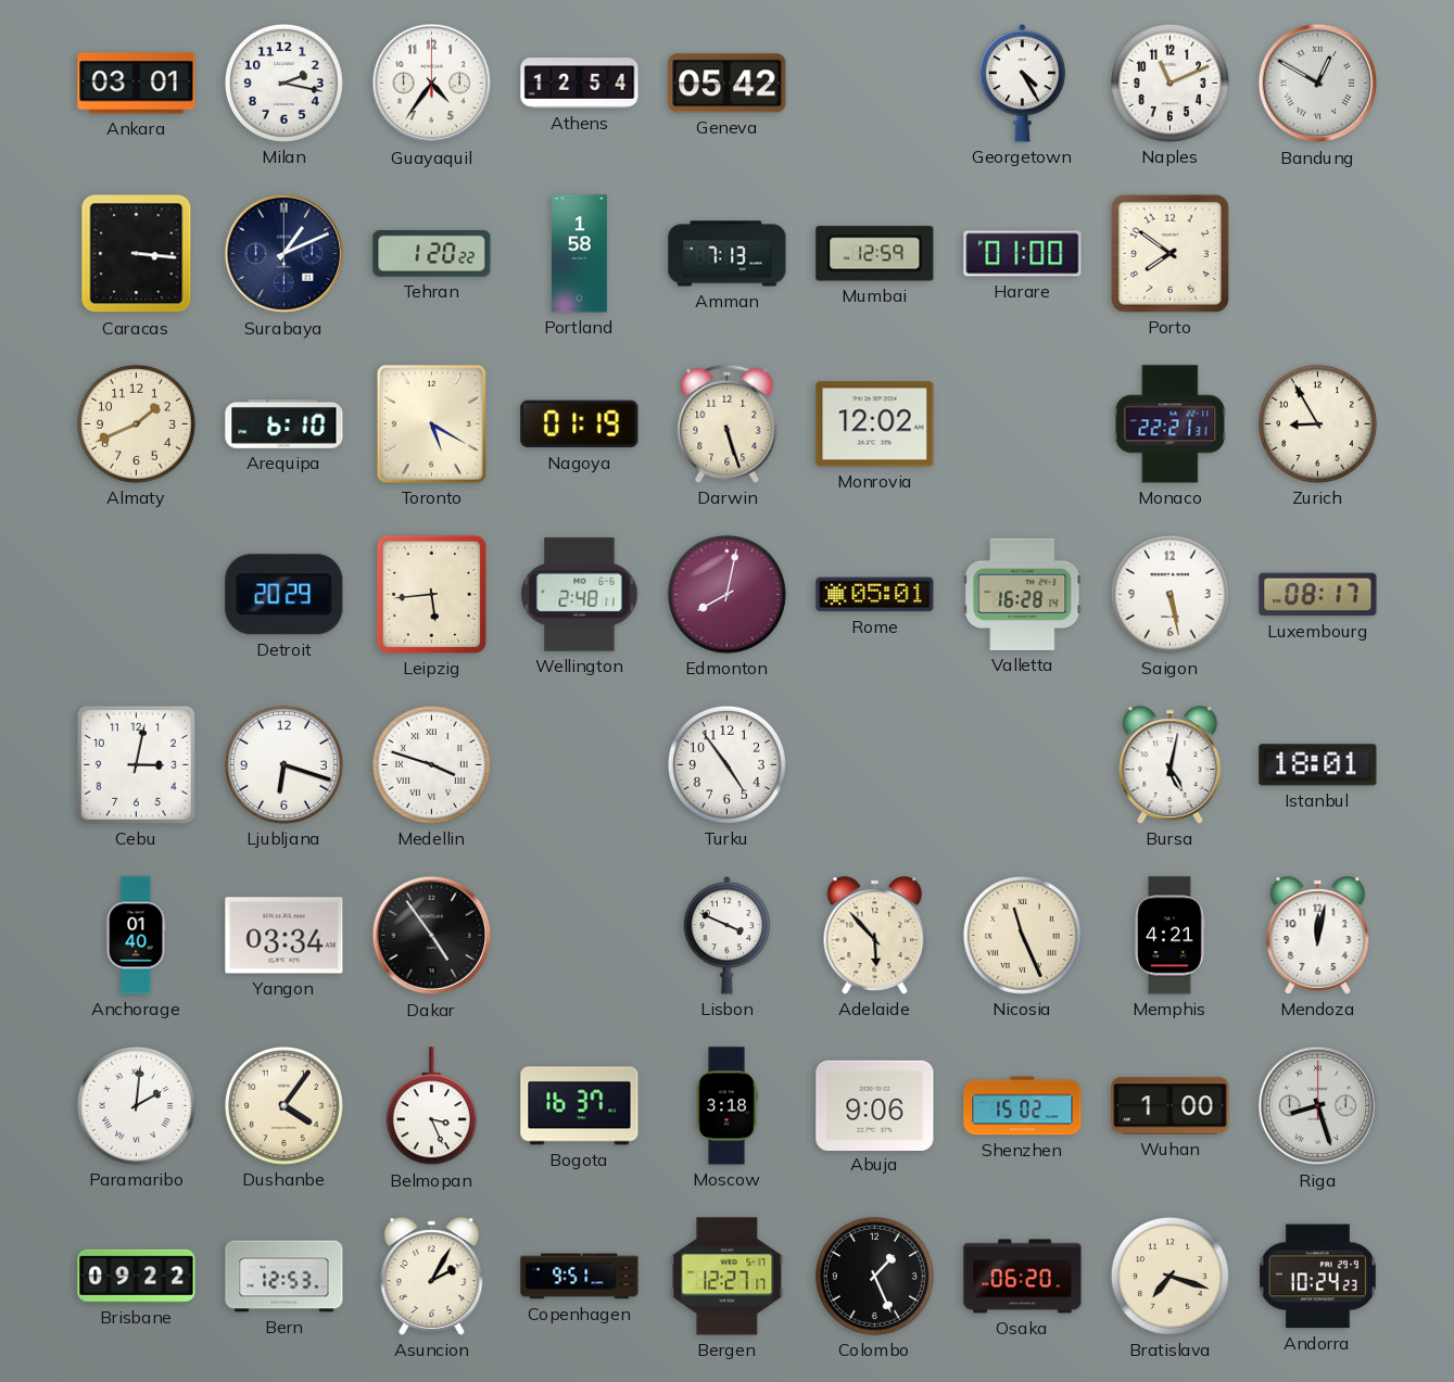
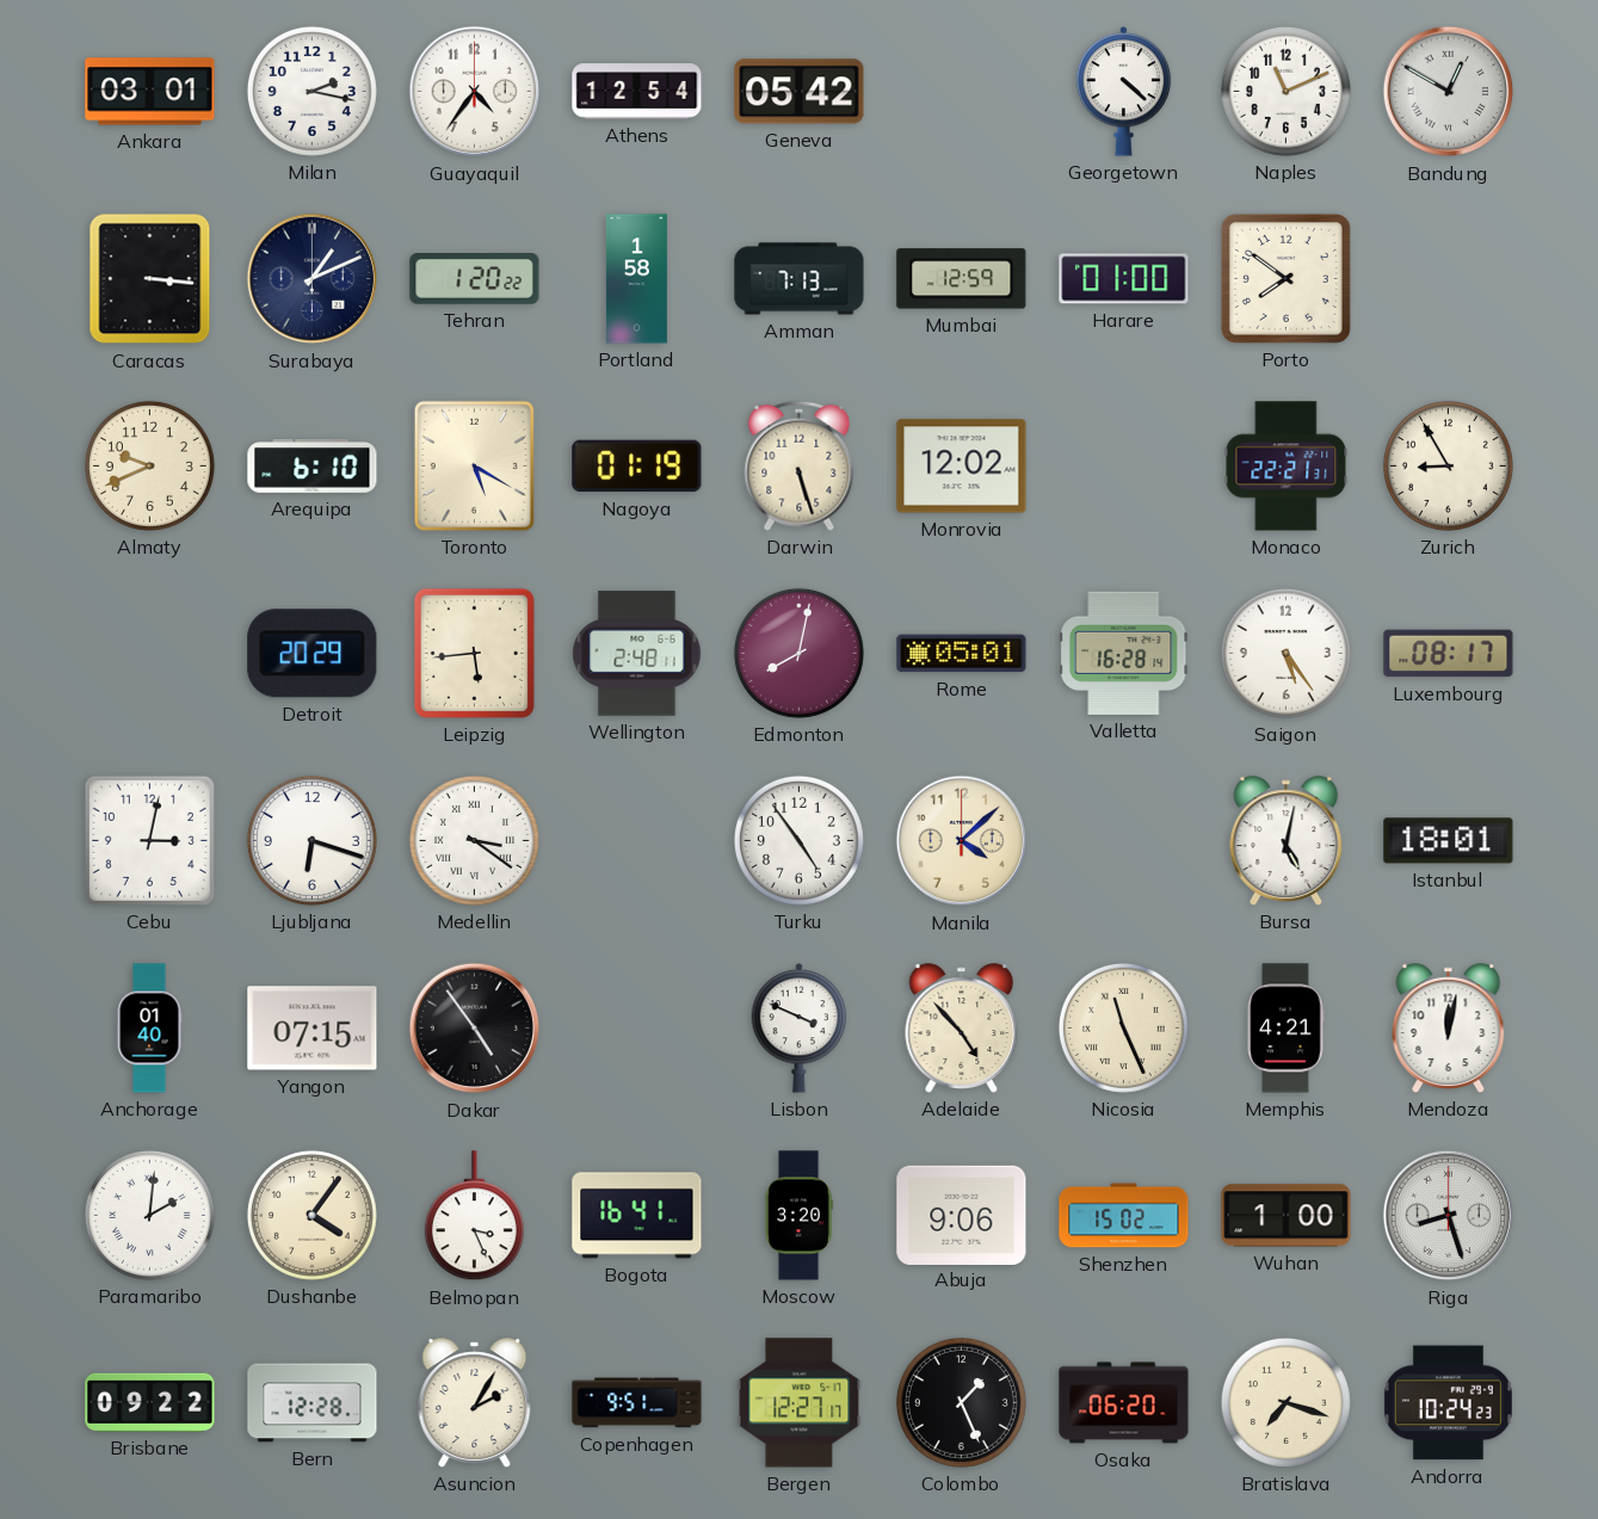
Georgetown: 4:25 -> 4:22 (1124, 92)
Almaty: 1:41 -> 9:41 (149, 465)
Saigon: 5:28 -> 5:24 (1285, 653)
Medellin: 3:48 -> 3:21 (474, 840)
Manila: none -> 4:08 (962, 841)
Yangon: 03:34 -> 07:15 (313, 1029)
Adelaide: 5:53 -> 4:53 (962, 1029)
Bogota: 16:37 -> 16:41 (637, 1216)
Moscow: 3:18 -> 3:20 (798, 1216)
Bern: 12:53 -> 12:28 (313, 1403)
